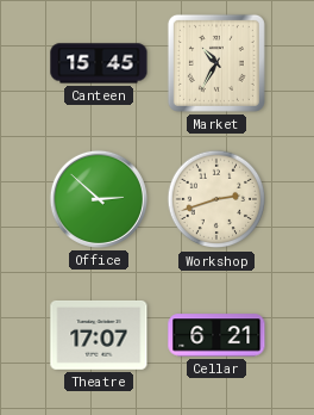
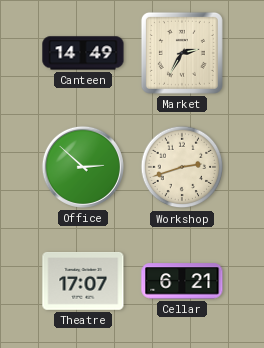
Canteen: 15:45 -> 14:49 (83, 53)
Market: 10:35 -> 2:35 (182, 53)
